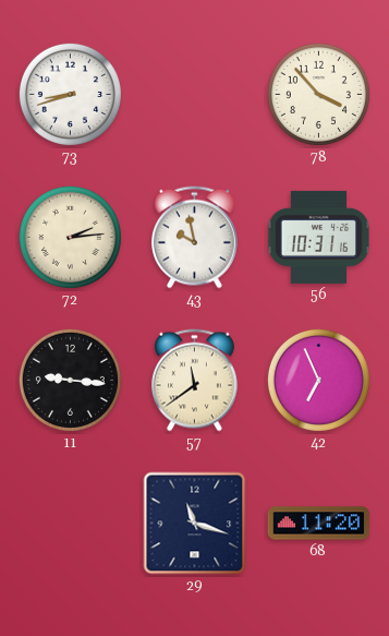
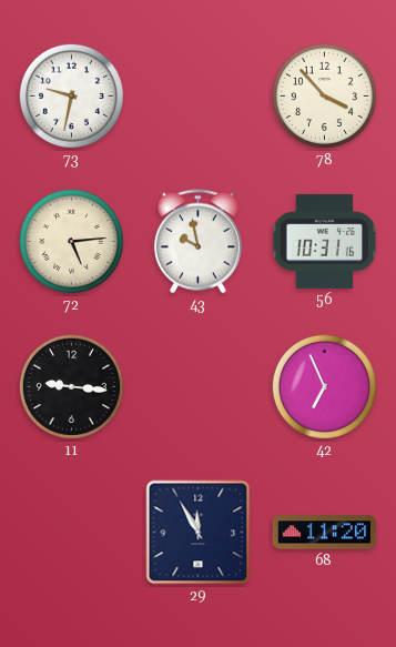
73: 8:42 -> 9:32 (71, 95)
72: 2:14 -> 5:14 (71, 241)
57: 11:39 -> none (194, 381)
29: 11:18 -> 11:55 (199, 533)
